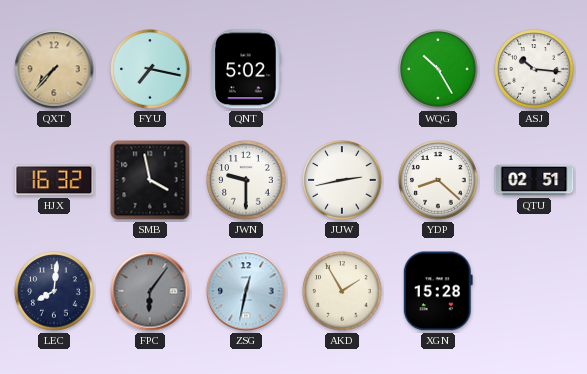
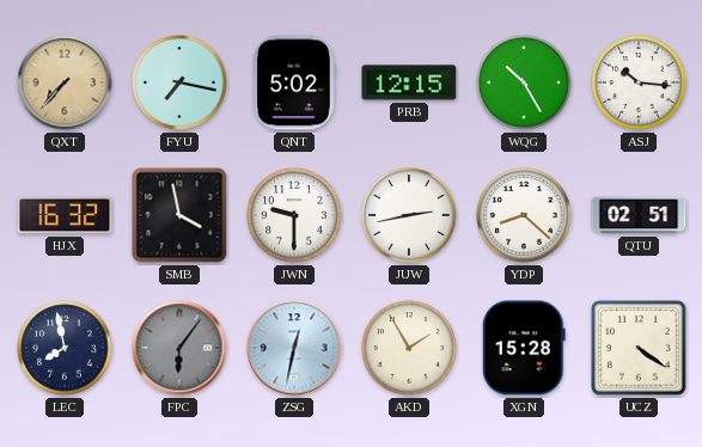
PRB: none -> 12:15 (409, 82)
LEC: 8:01 -> 7:58 (65, 348)
UCZ: none -> 4:21 (639, 348)
